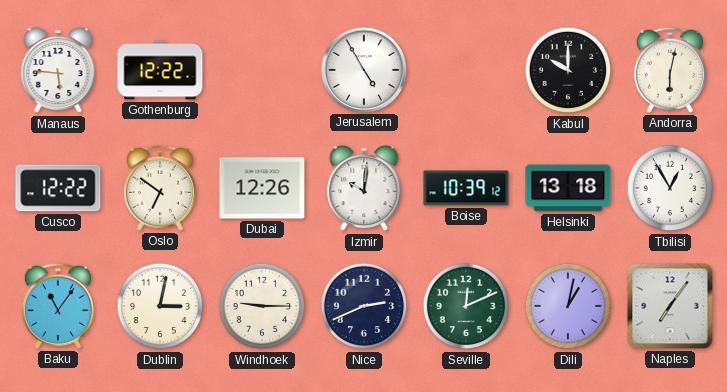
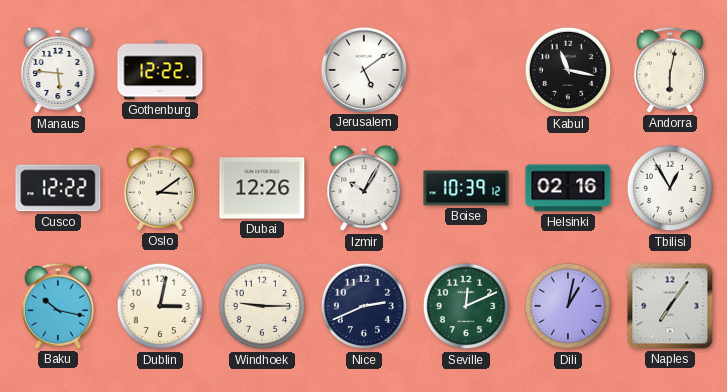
Jerusalem: 4:55 -> 5:09 (363, 69)
Kabul: 10:00 -> 11:17 (568, 70)
Oslo: 6:51 -> 3:09 (160, 188)
Izmir: 10:01 -> 10:05 (364, 188)
Helsinki: 13:18 -> 02:16 (568, 188)
Baku: 11:06 -> 10:17 (58, 306)
